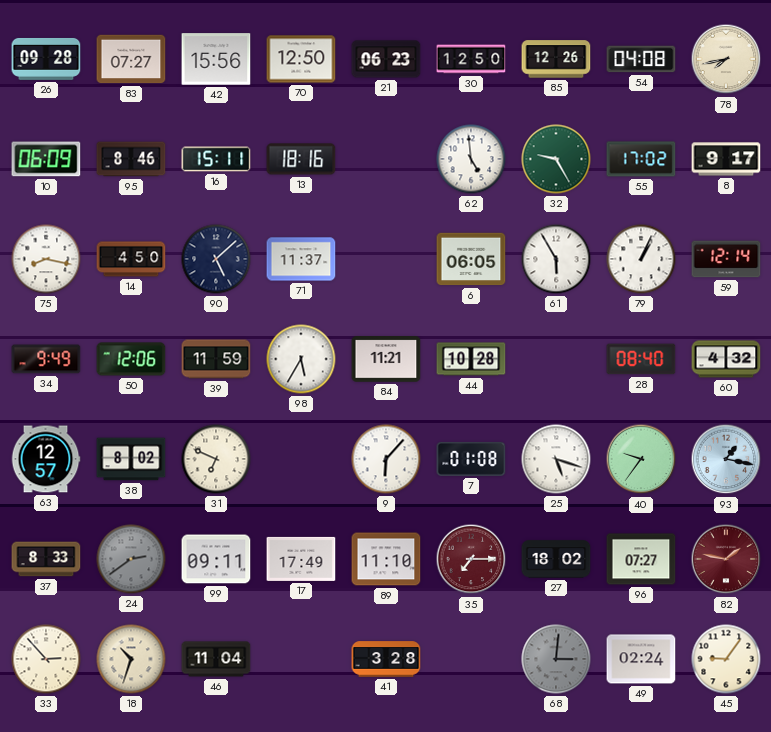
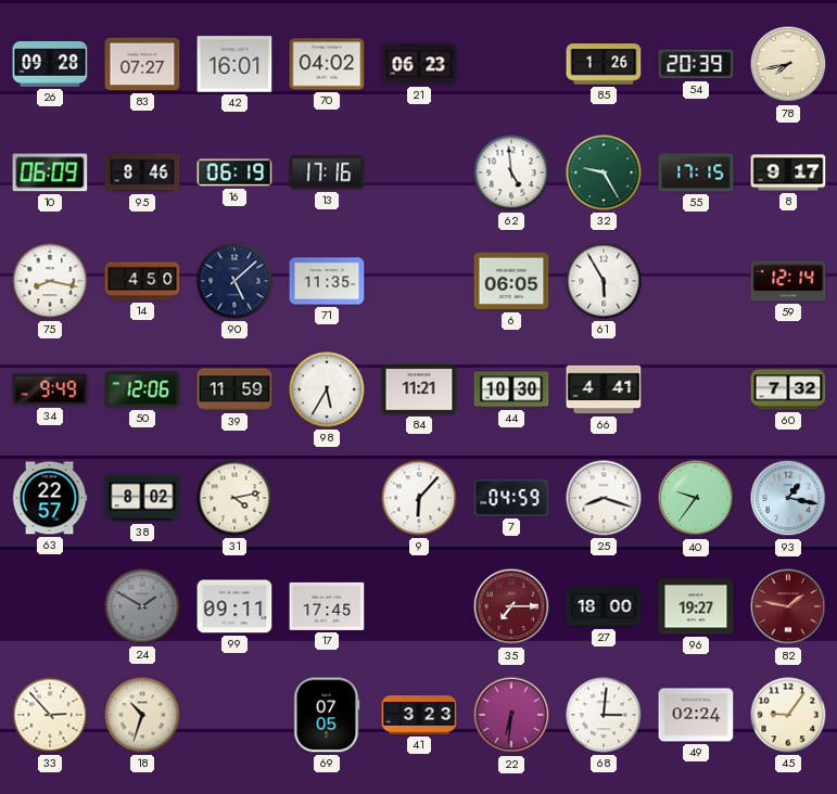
42: 15:56 -> 16:01 (234, 64)
70: 12:50 -> 04:02 (327, 64)
30: 12:50 -> none (471, 59)
85: 12:26 -> 1:26 (604, 64)
54: 04:08 -> 20:39 (696, 64)
16: 15:11 -> 06:19 (234, 172)
13: 18:16 -> 17:16 (327, 172)
55: 17:02 -> 17:15 (696, 172)
71: 11:37 -> 11:35 (327, 281)
79: 1:04 -> none (641, 259)
44: 10:28 -> 10:30 (511, 389)
66: none -> 4:41 (604, 389)
28: 08:40 -> none (641, 359)
60: 4:32 -> 7:32 (788, 389)
63: 12:57 -> 22:57 (50, 498)
31: 6:49 -> 4:13 (234, 498)
7: 01:08 -> 04:59 (511, 498)
25: 5:18 -> 8:18 (604, 498)
37: 8:33 -> none (46, 559)
24: 2:39 -> 1:50 (142, 606)
17: 17:49 -> 17:45 (327, 606)
89: 11:10 -> none (386, 559)
27: 18:02 -> 18:00 (604, 606)
96: 07:27 -> 19:27 (696, 606)
46: 11:04 -> none (216, 659)
69: none -> 07:05 (327, 715)
41: 3:28 -> 3:23 (419, 715)
22: none -> 6:31 (511, 715)
68 dial: grey -> white (604, 715)
